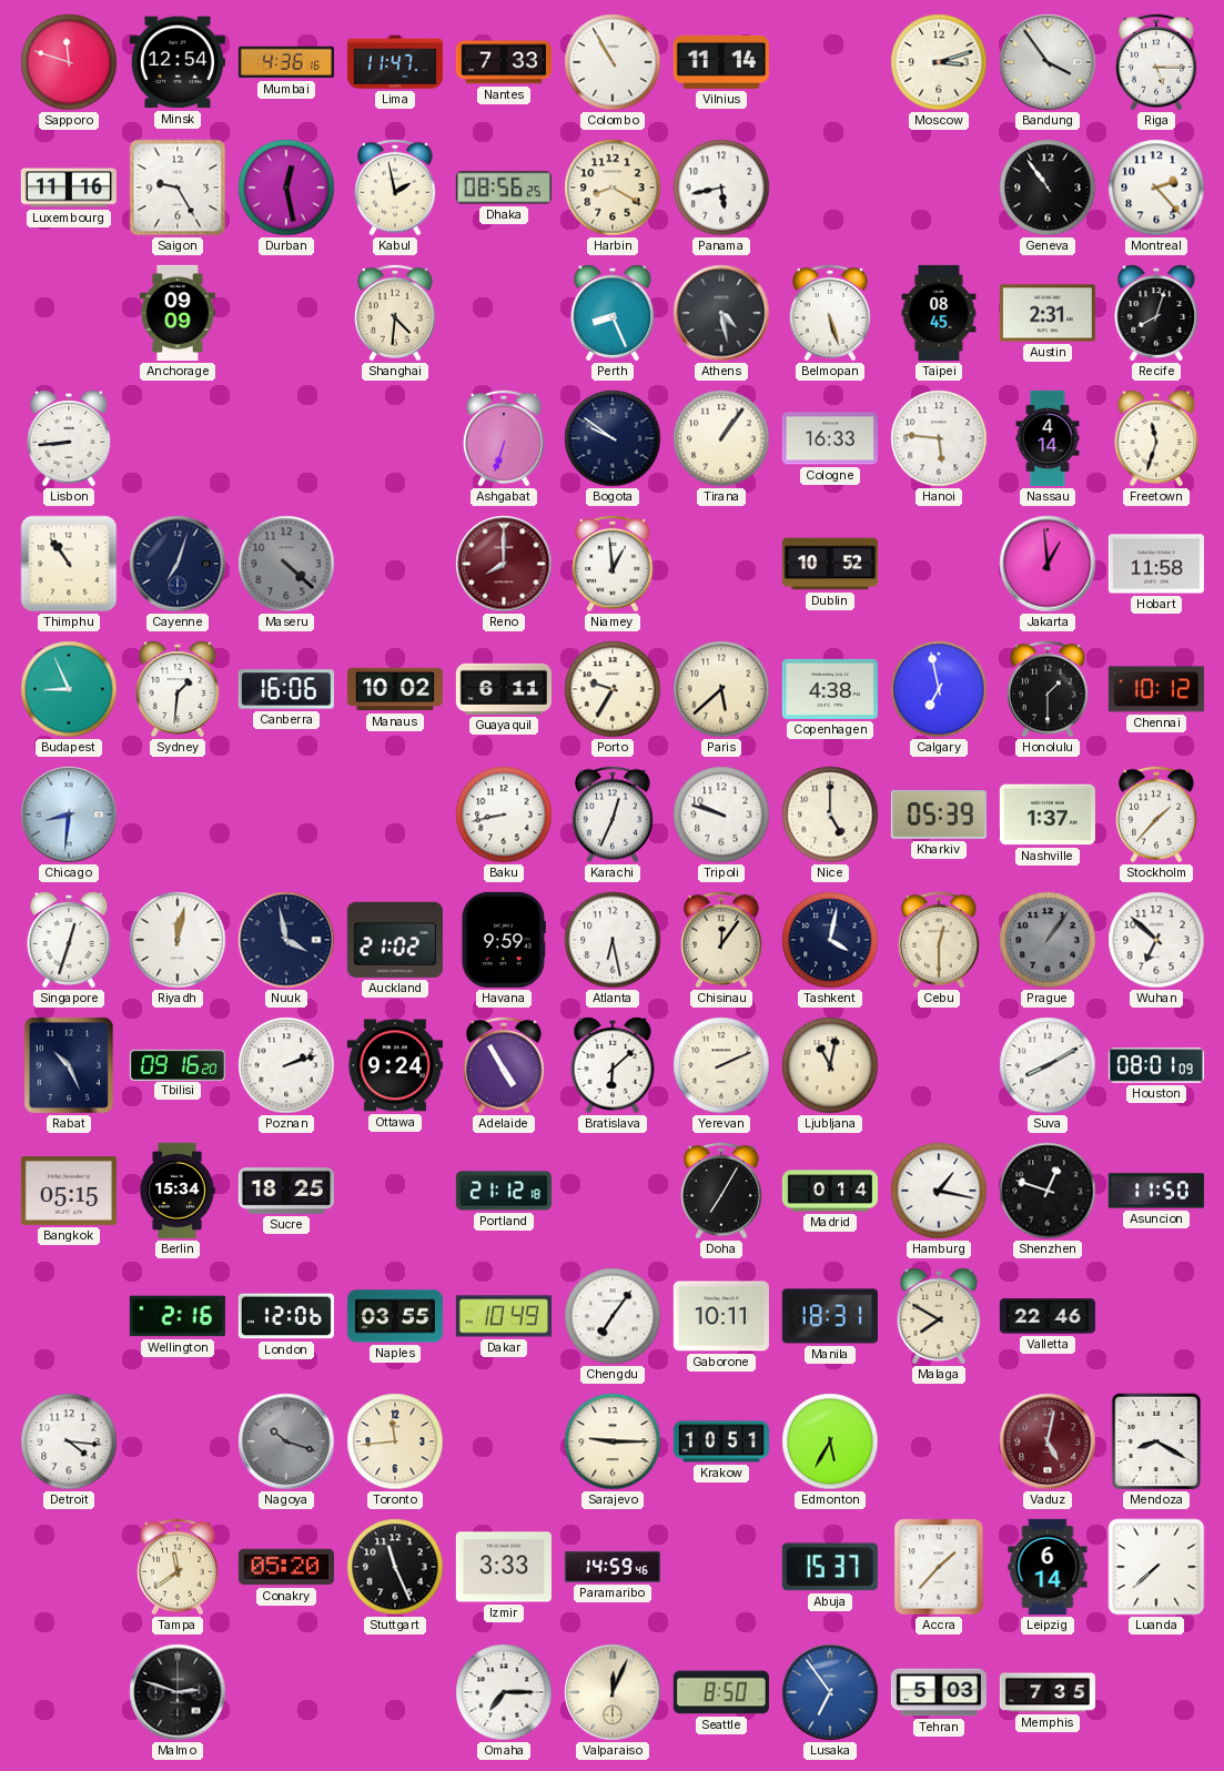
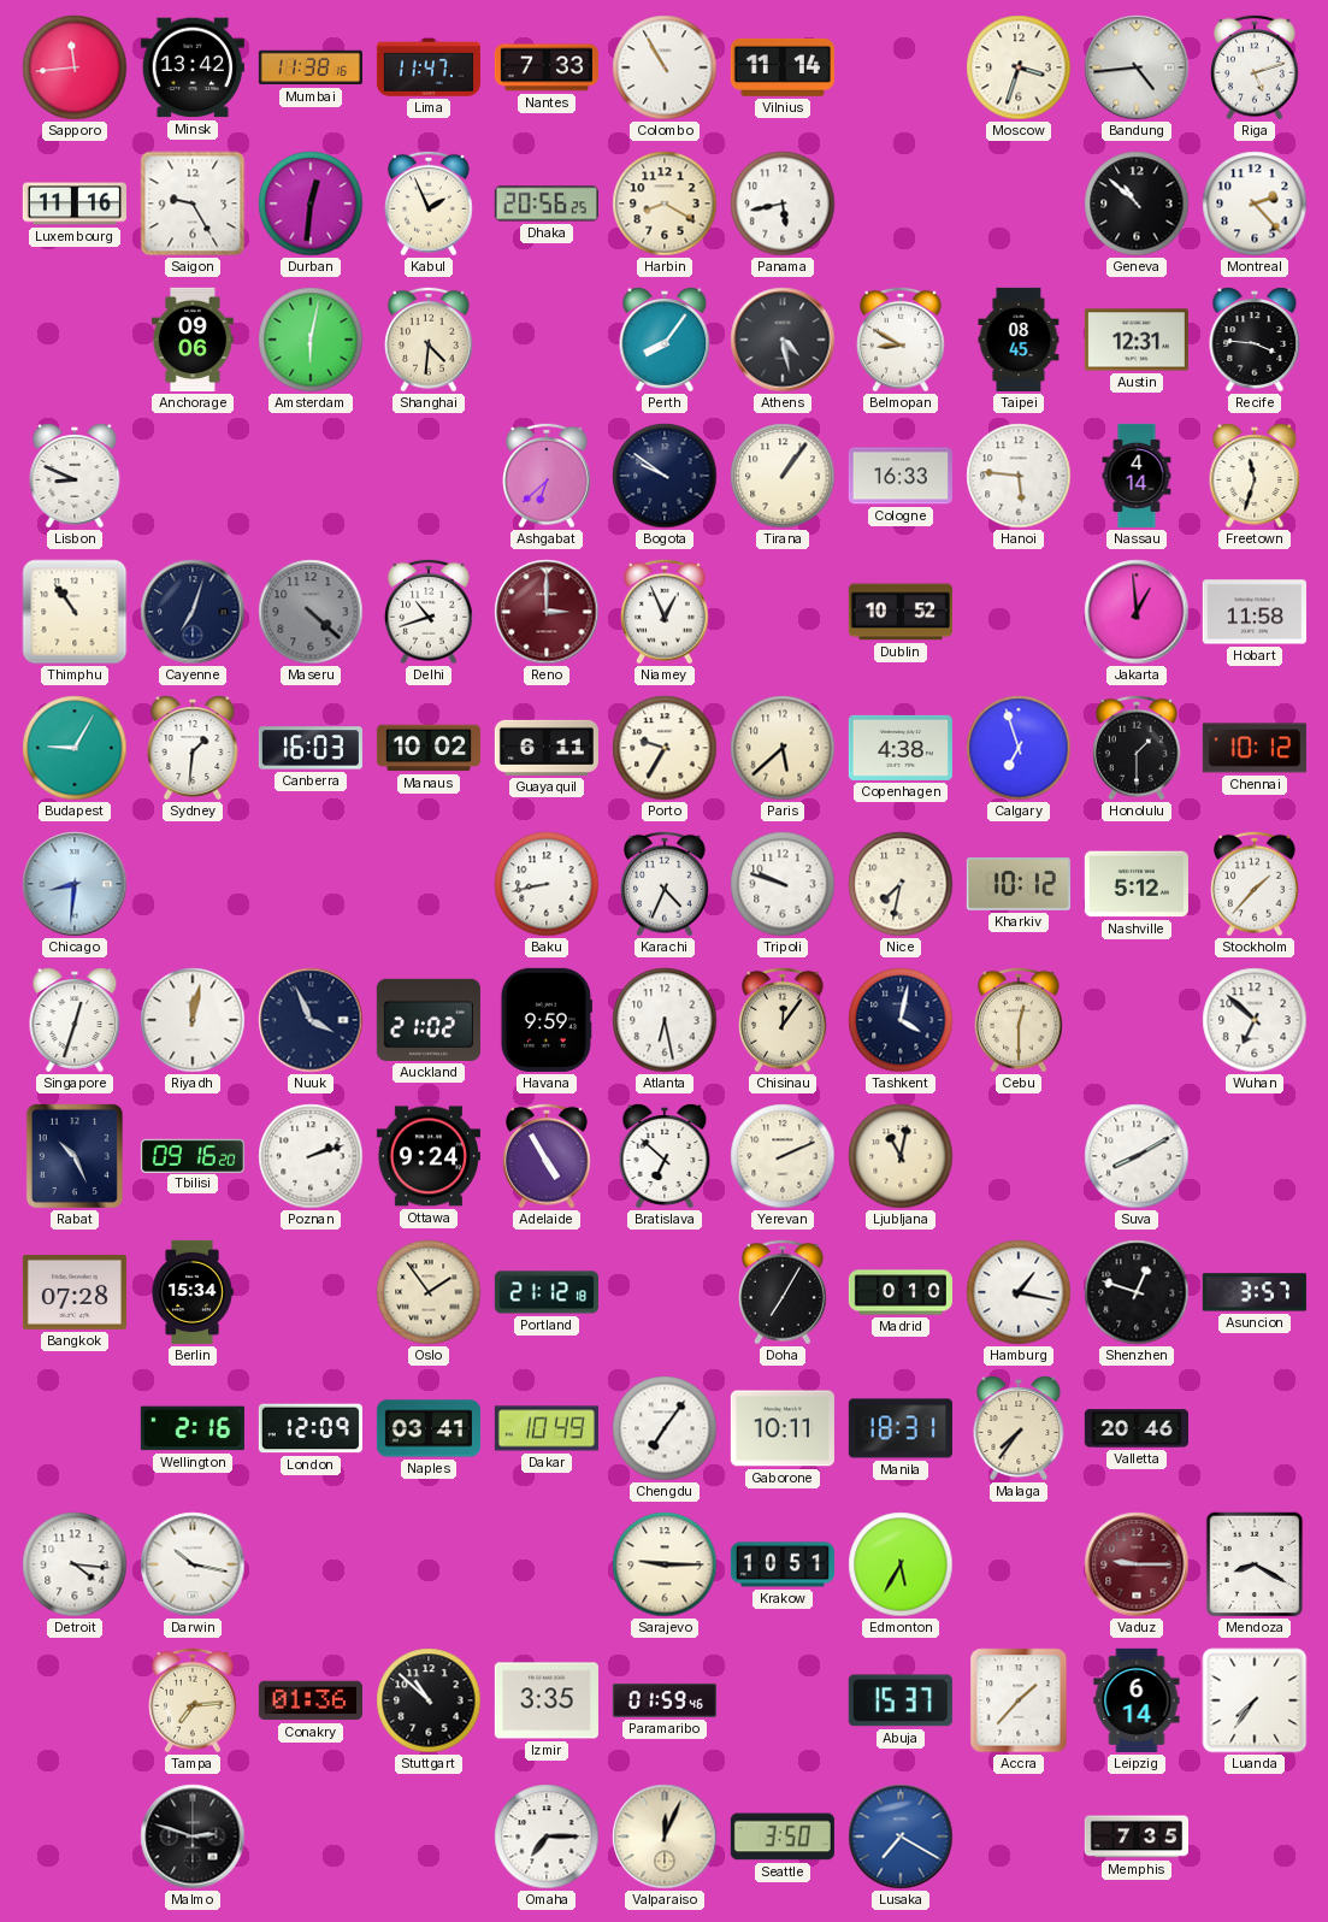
Sapporo: 11:48 -> 11:44 (75, 67)
Minsk: 12:54 -> 13:42 (193, 67)
Mumbai: 4:36 -> 11:38 (311, 67)
Moscow: 3:12 -> 3:33 (1019, 67)
Bandung: 3:54 -> 4:44 (1137, 67)
Riga: 5:15 -> 5:12 (1256, 67)
Durban: 12:28 -> 12:31 (311, 204)
Kabul: 1:58 -> 1:56 (430, 204)
Dhaka: 08:56 -> 20:56 (547, 204)
Geneva: 10:54 -> 10:52 (1137, 204)
Anchorage: 09:09 -> 09:06 (193, 340)
Amsterdam: none -> 6:02 (311, 340)
Perth: 8:26 -> 8:06 (665, 340)
Belmopan: 5:27 -> 8:50 (902, 340)
Austin: 2:31 -> 12:31 (1137, 340)
Recife: 8:03 -> 3:46 (1255, 340)
Lisbon: 8:44 -> 8:49 (75, 476)
Ashgabat: 6:33 -> 6:38 (548, 476)
Delhi: none -> 10:42 (430, 612)
Reno: 8:00 -> 3:00 (547, 612)
Niamey: 12:59 -> 12:56 (666, 612)
Budapest: 8:56 -> 9:05 (75, 748)
Canberra: 16:06 -> 16:03 (311, 748)
Calgary: 6:58 -> 6:57 (1019, 748)
Karachi: 12:34 -> 4:34 (666, 884)
Nice: 5:00 -> 7:32 (901, 884)
Kharkiv: 05:39 -> 10:12 (1019, 885)
Nashville: 1:37 -> 5:12 (1137, 884)
Nuuk: 3:58 -> 3:56 (311, 1020)
Prague: 1:06 -> none (1048, 940)
Bratislava: 6:08 -> 6:52 (665, 1156)
Houston: 08:01 -> none (1156, 1065)
Bangkok: 05:15 -> 07:28 (75, 1292)
Sucre: 18:25 -> none (286, 1191)
Oslo: none -> 1:54 (429, 1292)
Madrid: 0:14 -> 0:10 (899, 1292)
Asuncion: 11:50 -> 3:57 (1255, 1292)
London: 12:06 -> 12:09 (311, 1428)
Naples: 03:55 -> 03:41 (429, 1428)
Malaga: 7:50 -> 7:36 (1019, 1428)
Valletta: 22:46 -> 20:46 (1137, 1428)
Darwin: none -> 10:17 (193, 1564)
Nagoya: 10:18 -> none (286, 1441)
Toronto: 11:44 -> none (395, 1441)
Vaduz: 5:02 -> 9:15 (1137, 1564)
Tampa: 11:39 -> 7:14 (194, 1700)
Conakry: 05:20 -> 01:36 (311, 1700)
Stuttgart: 11:26 -> 10:52 (429, 1700)
Izmir: 3:33 -> 3:35 (547, 1700)
Paramaribo: 14:59 -> 01:59 (665, 1700)
Luanda: 7:38 -> 7:36 (1255, 1700)
Seattle: 8:50 -> 3:50 (783, 1836)
Lusaka: 6:54 -> 7:20 (901, 1836)
Tehran: 5:03 -> none (939, 1692)
